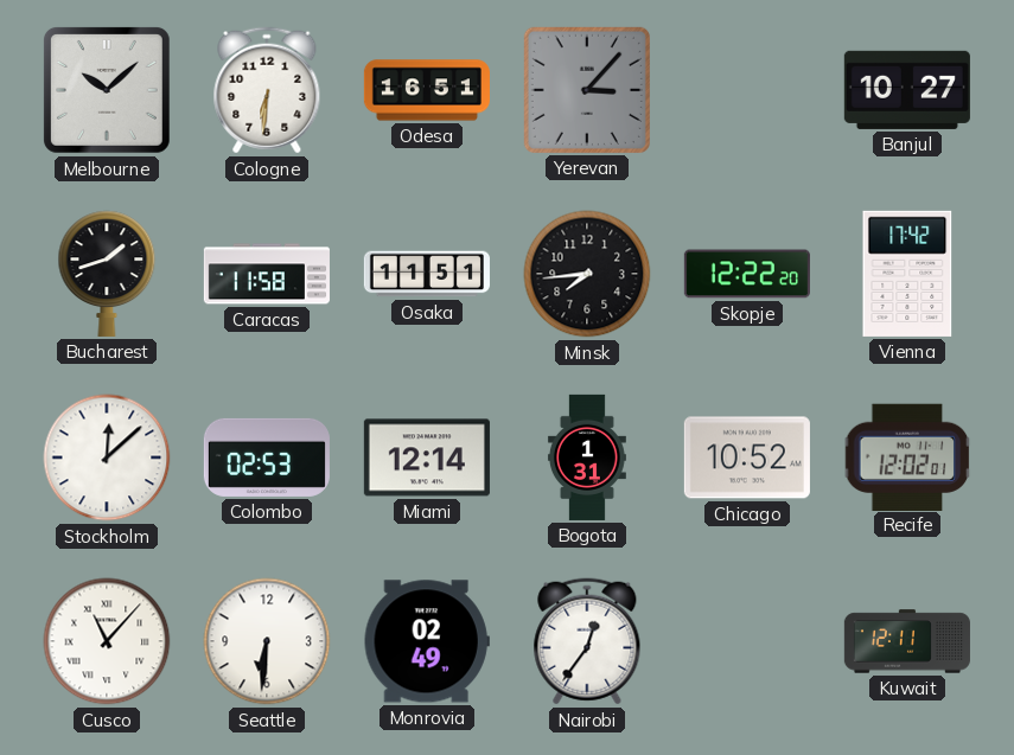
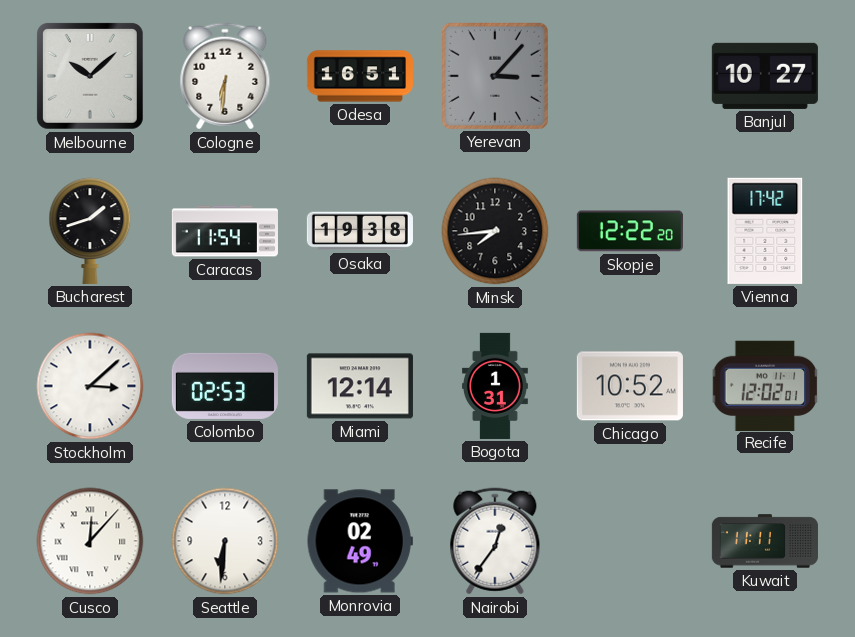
Caracas: 11:58 -> 11:54 (225, 231)
Osaka: 11:51 -> 19:38 (360, 231)
Stockholm: 12:08 -> 3:08 (90, 386)
Cusco: 11:07 -> 12:07 (90, 541)
Kuwait: 12:11 -> 11:11 (765, 541)
